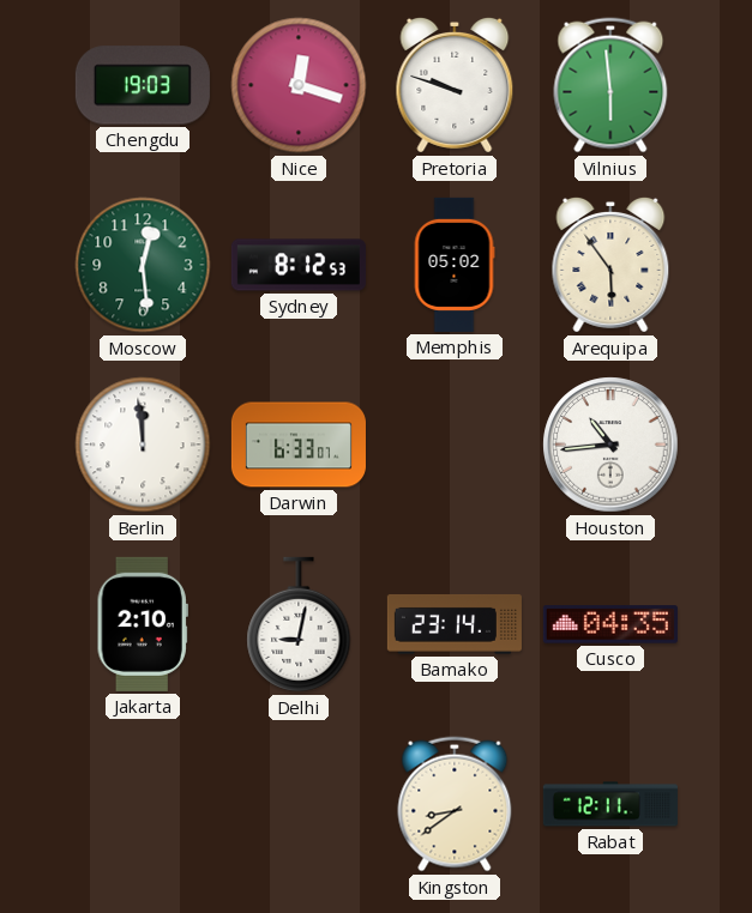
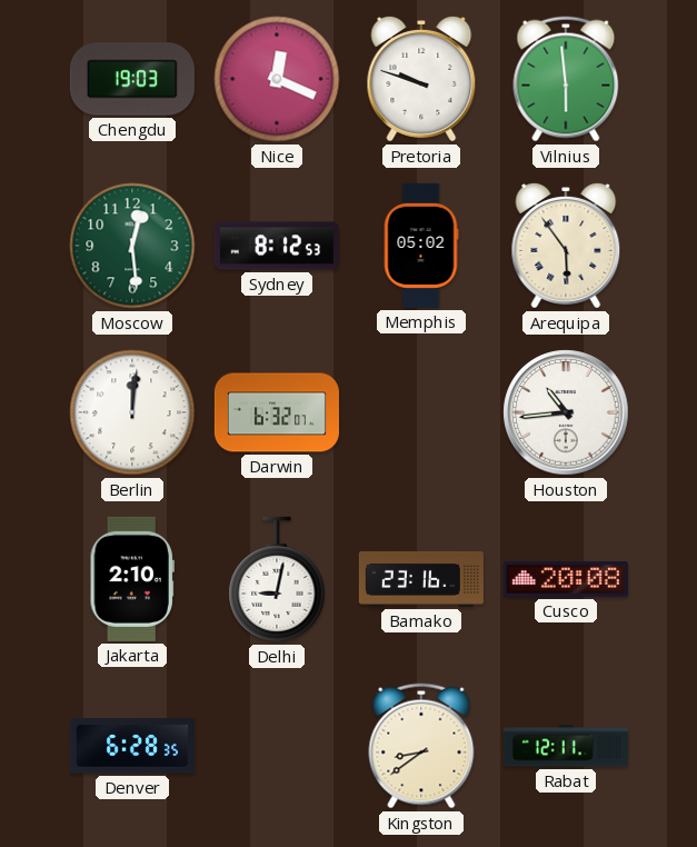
Nice: 12:18 -> 12:19 (277, 79)
Berlin: 11:59 -> 12:01 (132, 412)
Darwin: 6:33 -> 6:32 (277, 412)
Bamako: 23:14 -> 23:16 (421, 579)
Cusco: 04:35 -> 20:08 (566, 579)
Denver: none -> 6:28 (132, 746)
